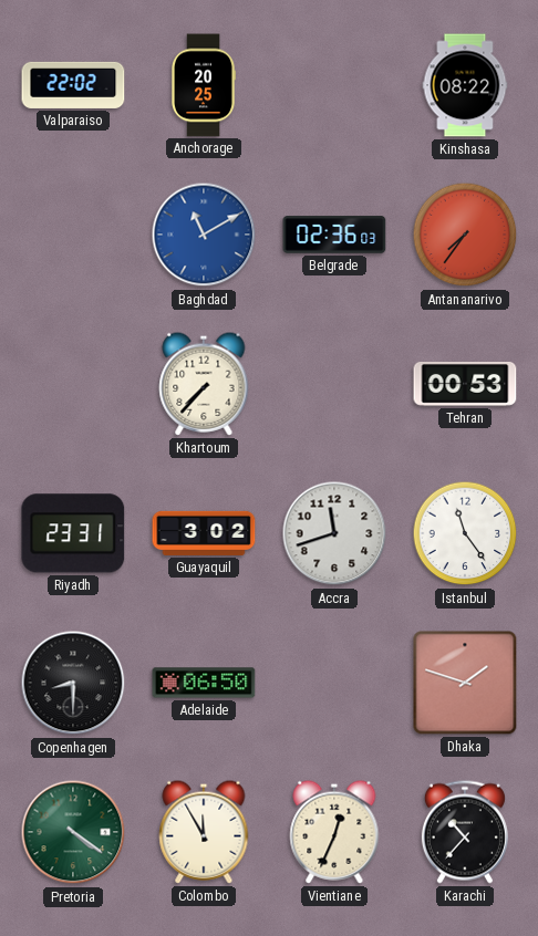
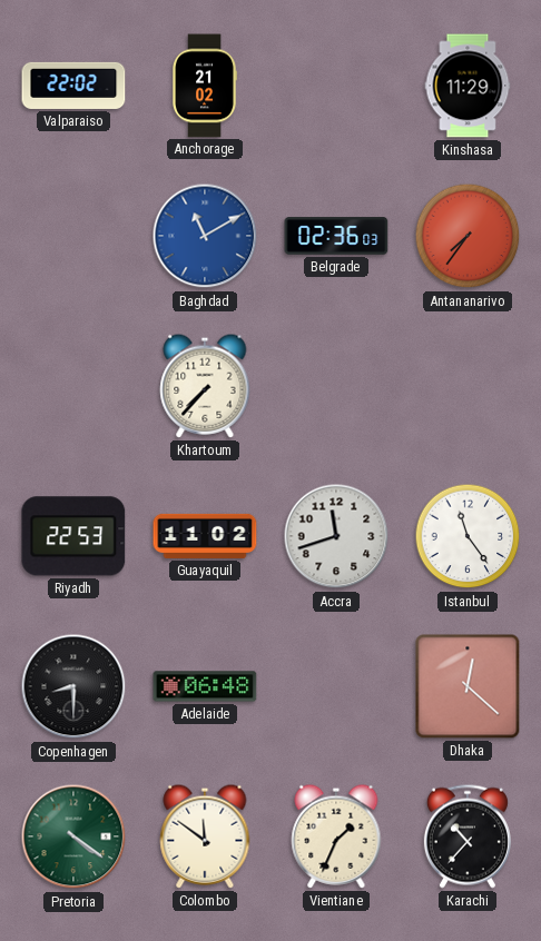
Anchorage: 20:25 -> 21:02 (205, 86)
Kinshasa: 08:22 -> 11:29 (468, 86)
Tehran: 00:53 -> none (465, 385)
Riyadh: 23:31 -> 22:53 (73, 536)
Guayaquil: 3:02 -> 11:02 (205, 536)
Adelaide: 06:50 -> 06:48 (205, 686)
Dhaka: 1:48 -> 12:22 (468, 686)
Colombo: 11:55 -> 11:51 (205, 836)
Vientiane: 12:34 -> 1:34 (336, 836)
